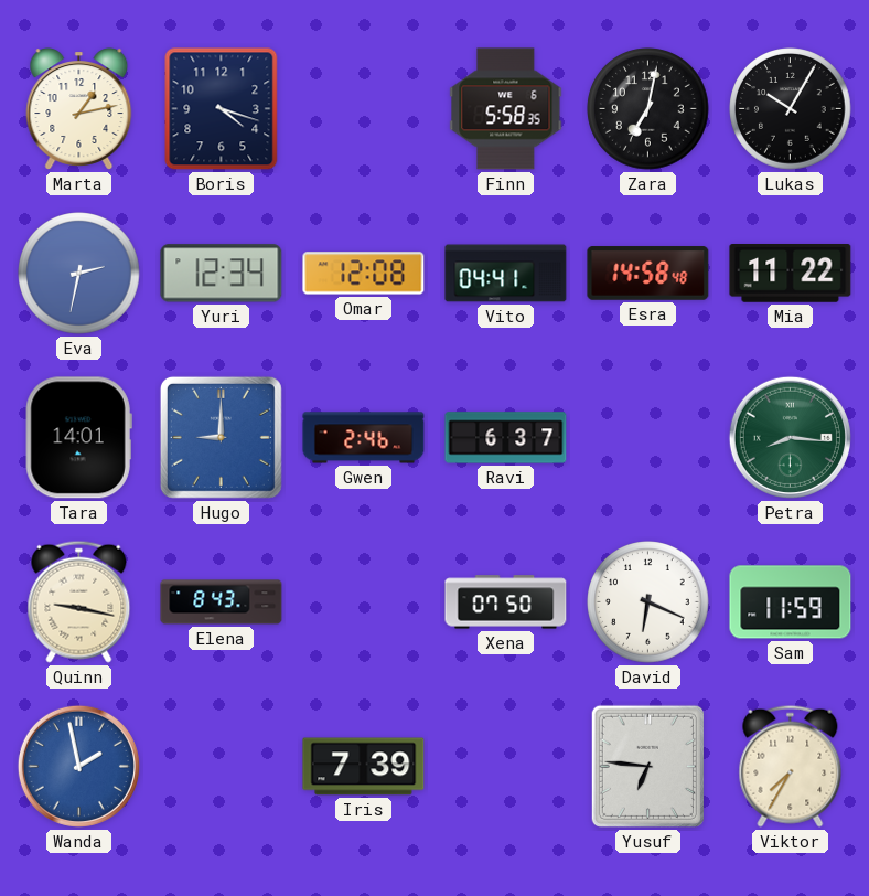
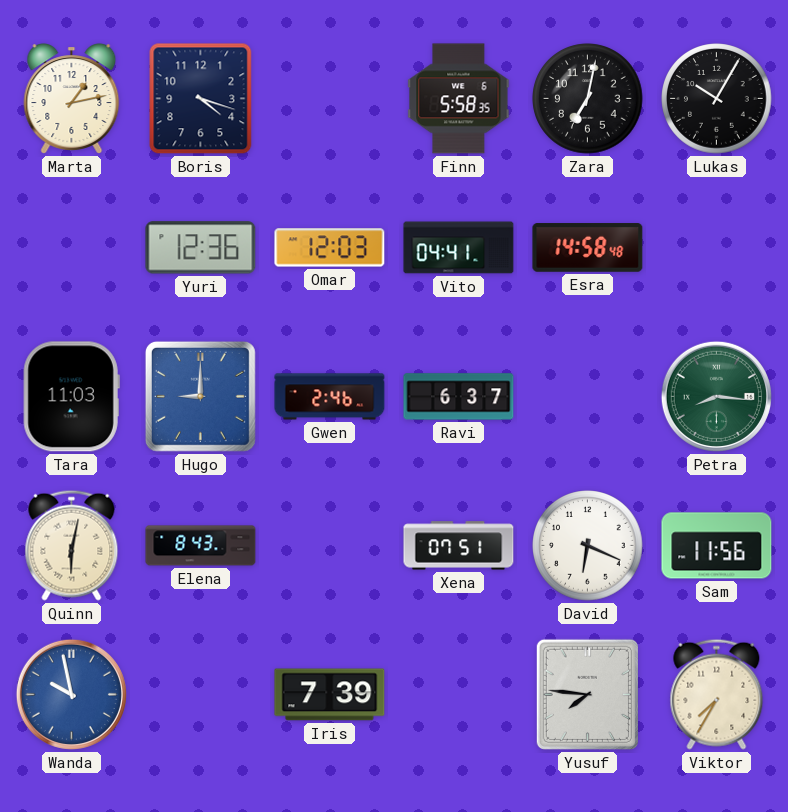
Eva: 2:32 -> none (79, 274)
Yuri: 12:34 -> 12:36 (201, 248)
Omar: 12:08 -> 12:03 (330, 248)
Mia: 11:22 -> none (791, 274)
Tara: 14:01 -> 11:03 (71, 397)
Quinn: 9:17 -> 6:02 (72, 545)
Xena: 07:50 -> 07:51 (459, 546)
Sam: 11:59 -> 11:56 (717, 546)
Wanda: 1:58 -> 9:58 (71, 694)
Yusuf: 6:46 -> 7:46 (587, 694)
